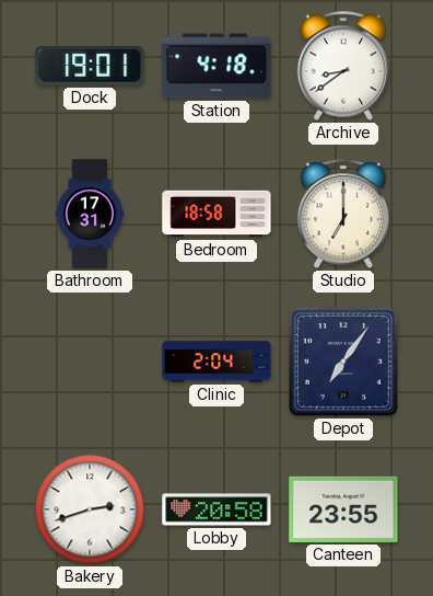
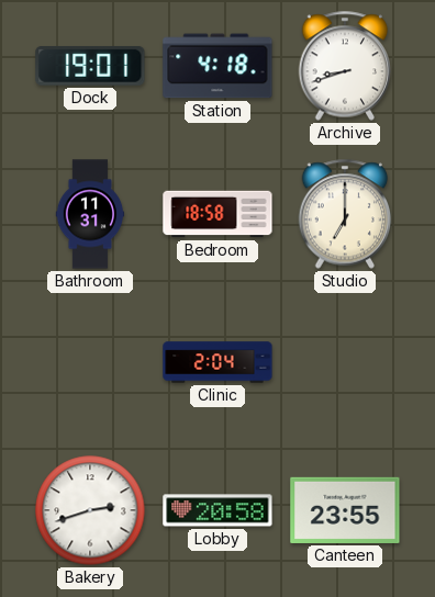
Archive: 8:39 -> 8:42 (345, 66)
Bathroom: 17:31 -> 11:31 (90, 214)
Depot: 7:06 -> none (343, 362)
